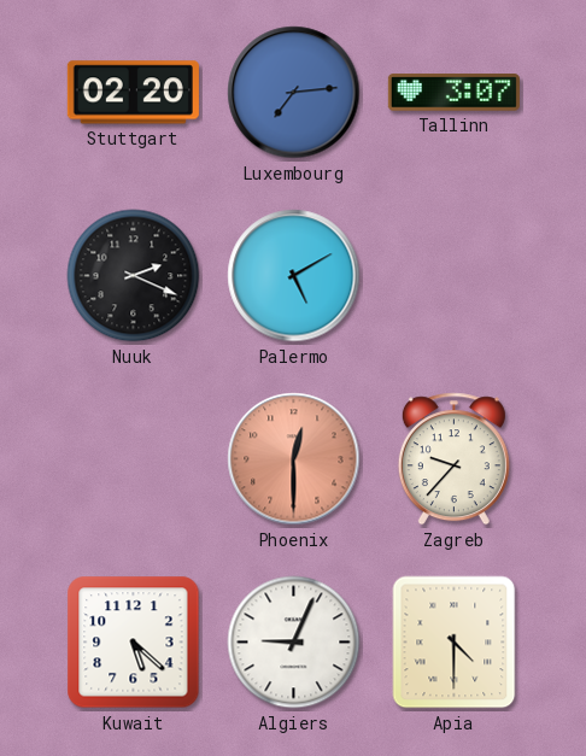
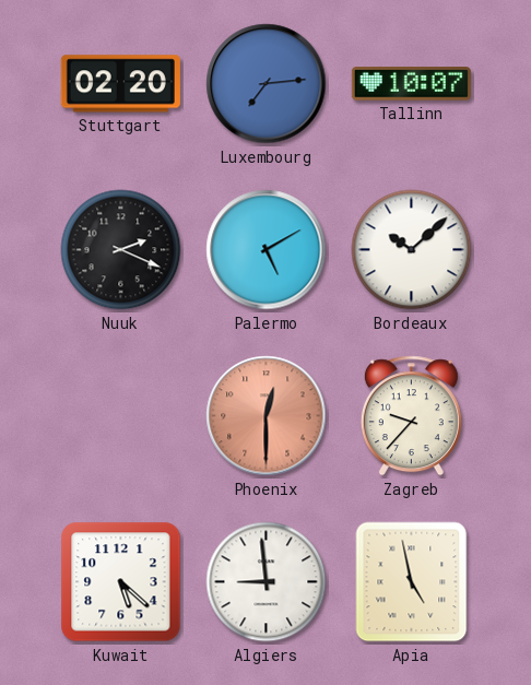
Tallinn: 3:07 -> 10:07 (411, 84)
Bordeaux: none -> 10:08 (412, 250)
Algiers: 9:04 -> 8:59 (267, 582)
Apia: 4:30 -> 4:58 (412, 582)
